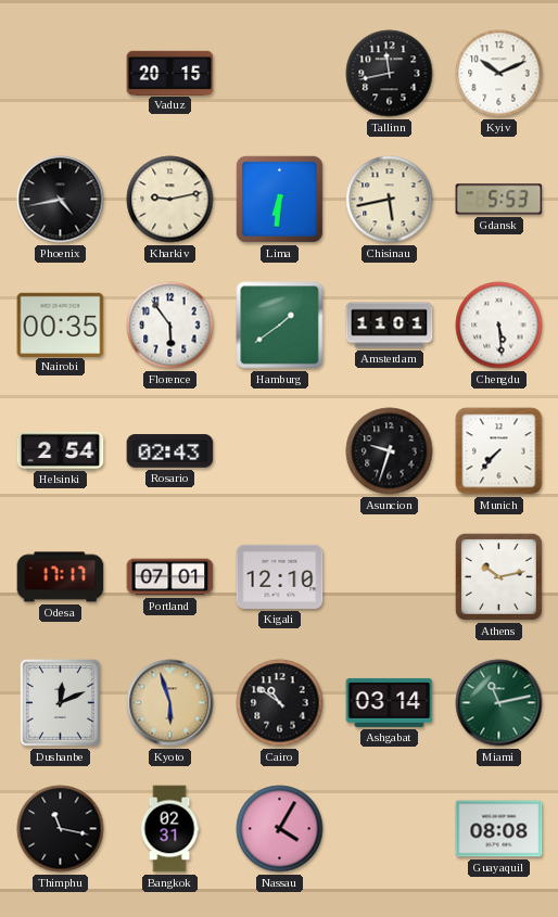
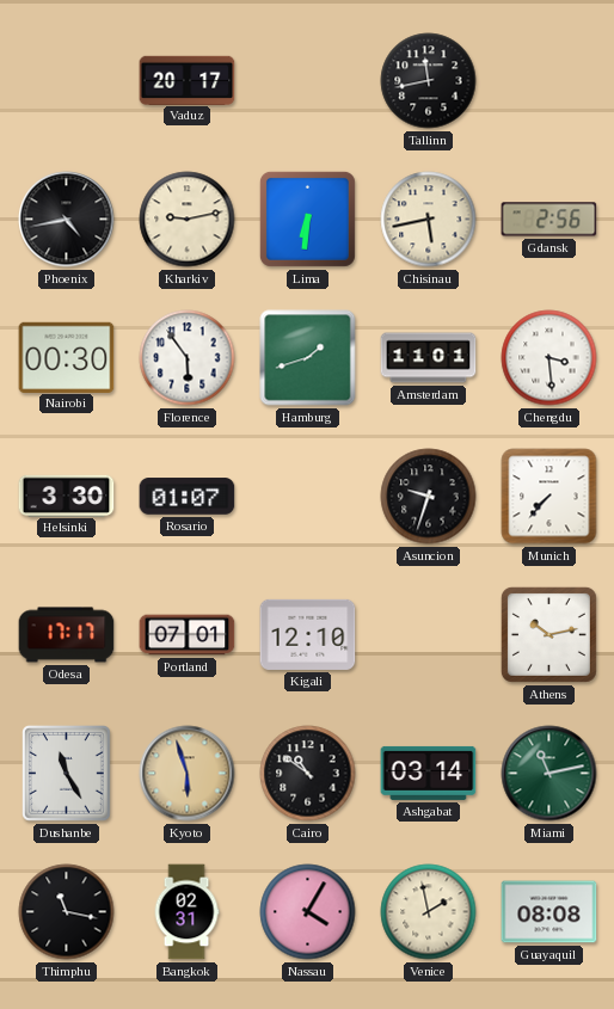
Vaduz: 20:15 -> 20:17 (188, 80)
Kyiv: 10:11 -> none (499, 74)
Gdansk: 5:53 -> 2:56 (549, 220)
Nairobi: 00:35 -> 00:30 (67, 357)
Hamburg: 1:39 -> 1:42 (308, 358)
Chengdu: 5:29 -> 3:29 (549, 358)
Helsinki: 2:54 -> 3:30 (67, 496)
Rosario: 02:43 -> 01:07 (188, 497)
Dushanbe: 12:11 -> 11:25 (67, 774)
Venice: none -> 1:58 (429, 912)
